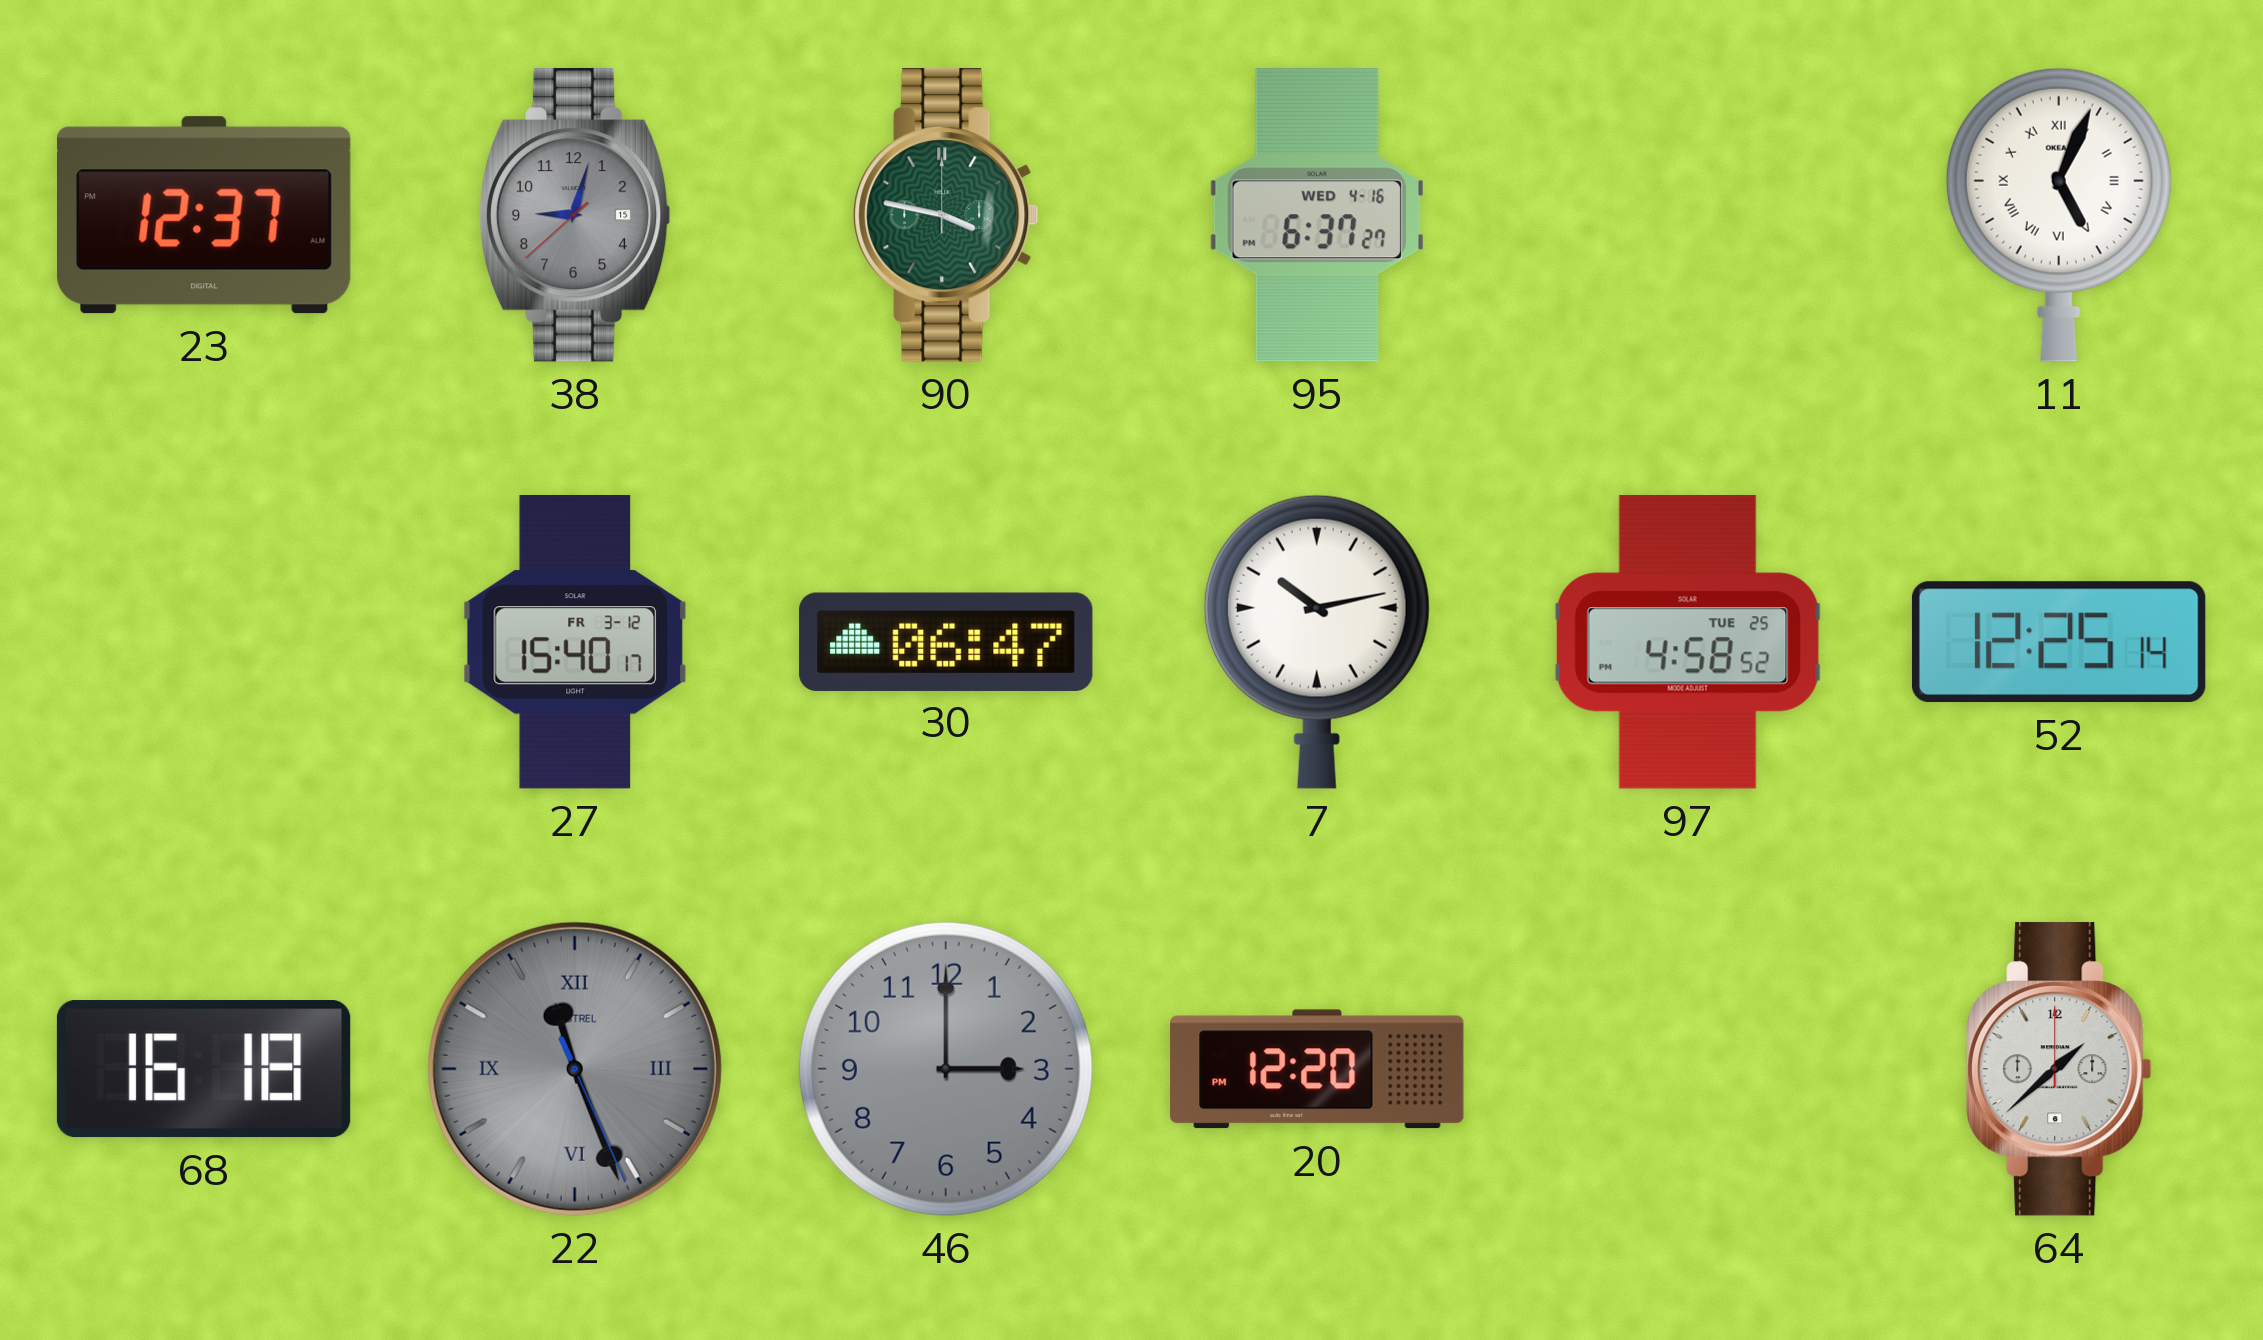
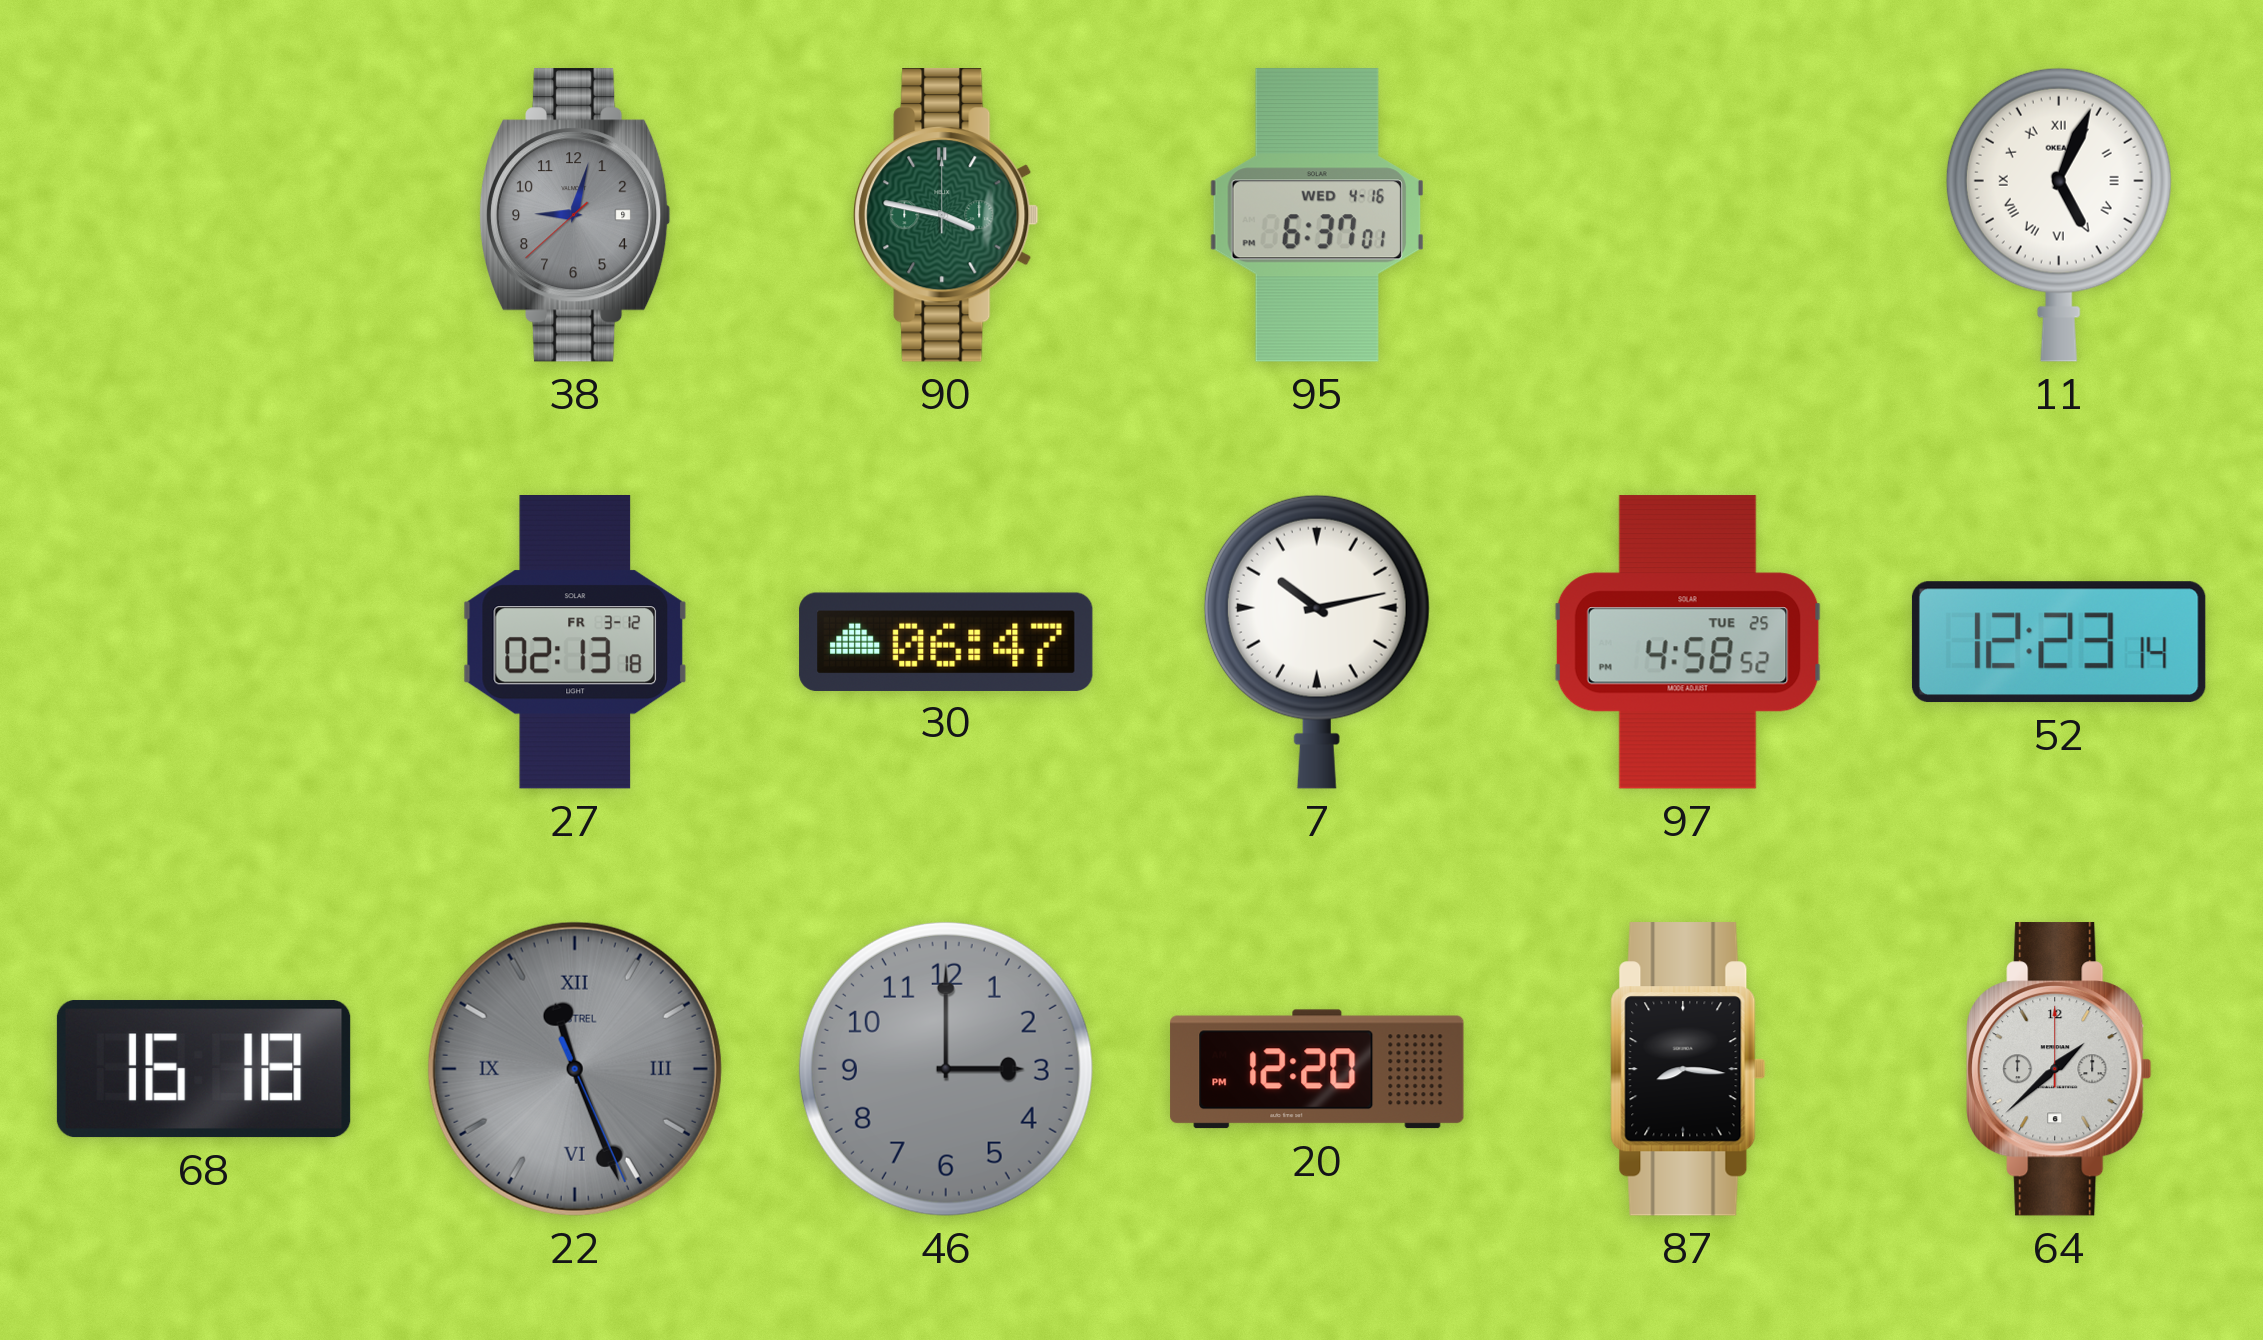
23: 12:37 -> none (204, 215)
38 date: 15 -> 9 (575, 215)
95: 6:37:27 -> 6:37:01 (1317, 215)
27: 15:40 -> 02:13 (575, 643)
52: 12:25 -> 12:23 (2059, 642)
87: none -> 8:16 (1688, 1069)
